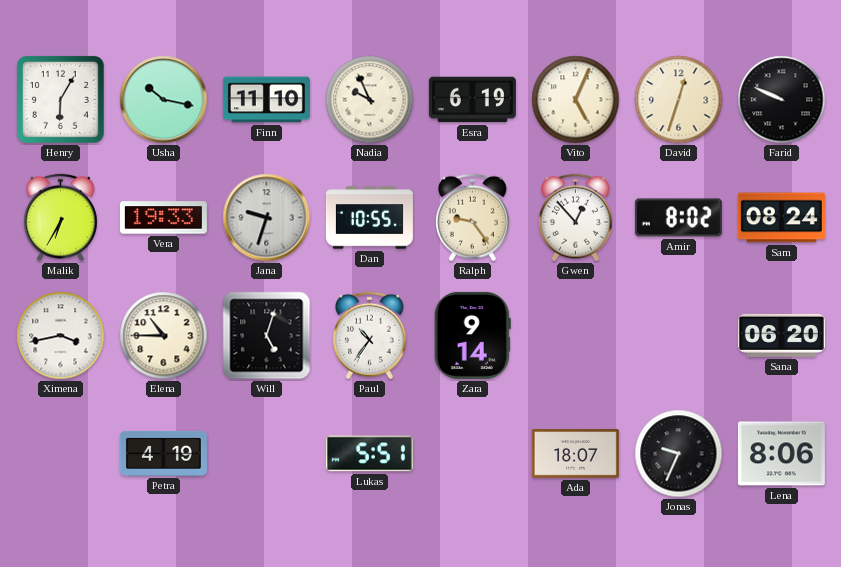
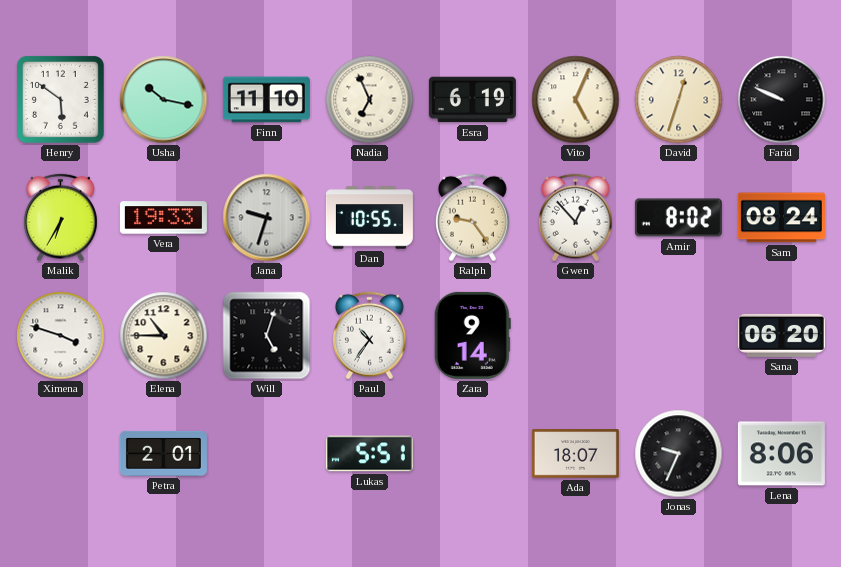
Henry: 6:05 -> 5:51 (61, 100)
Nadia: 9:56 -> 6:56 (370, 100)
Ximena: 3:43 -> 3:48 (61, 336)
Petra: 4:19 -> 2:01 (163, 453)
